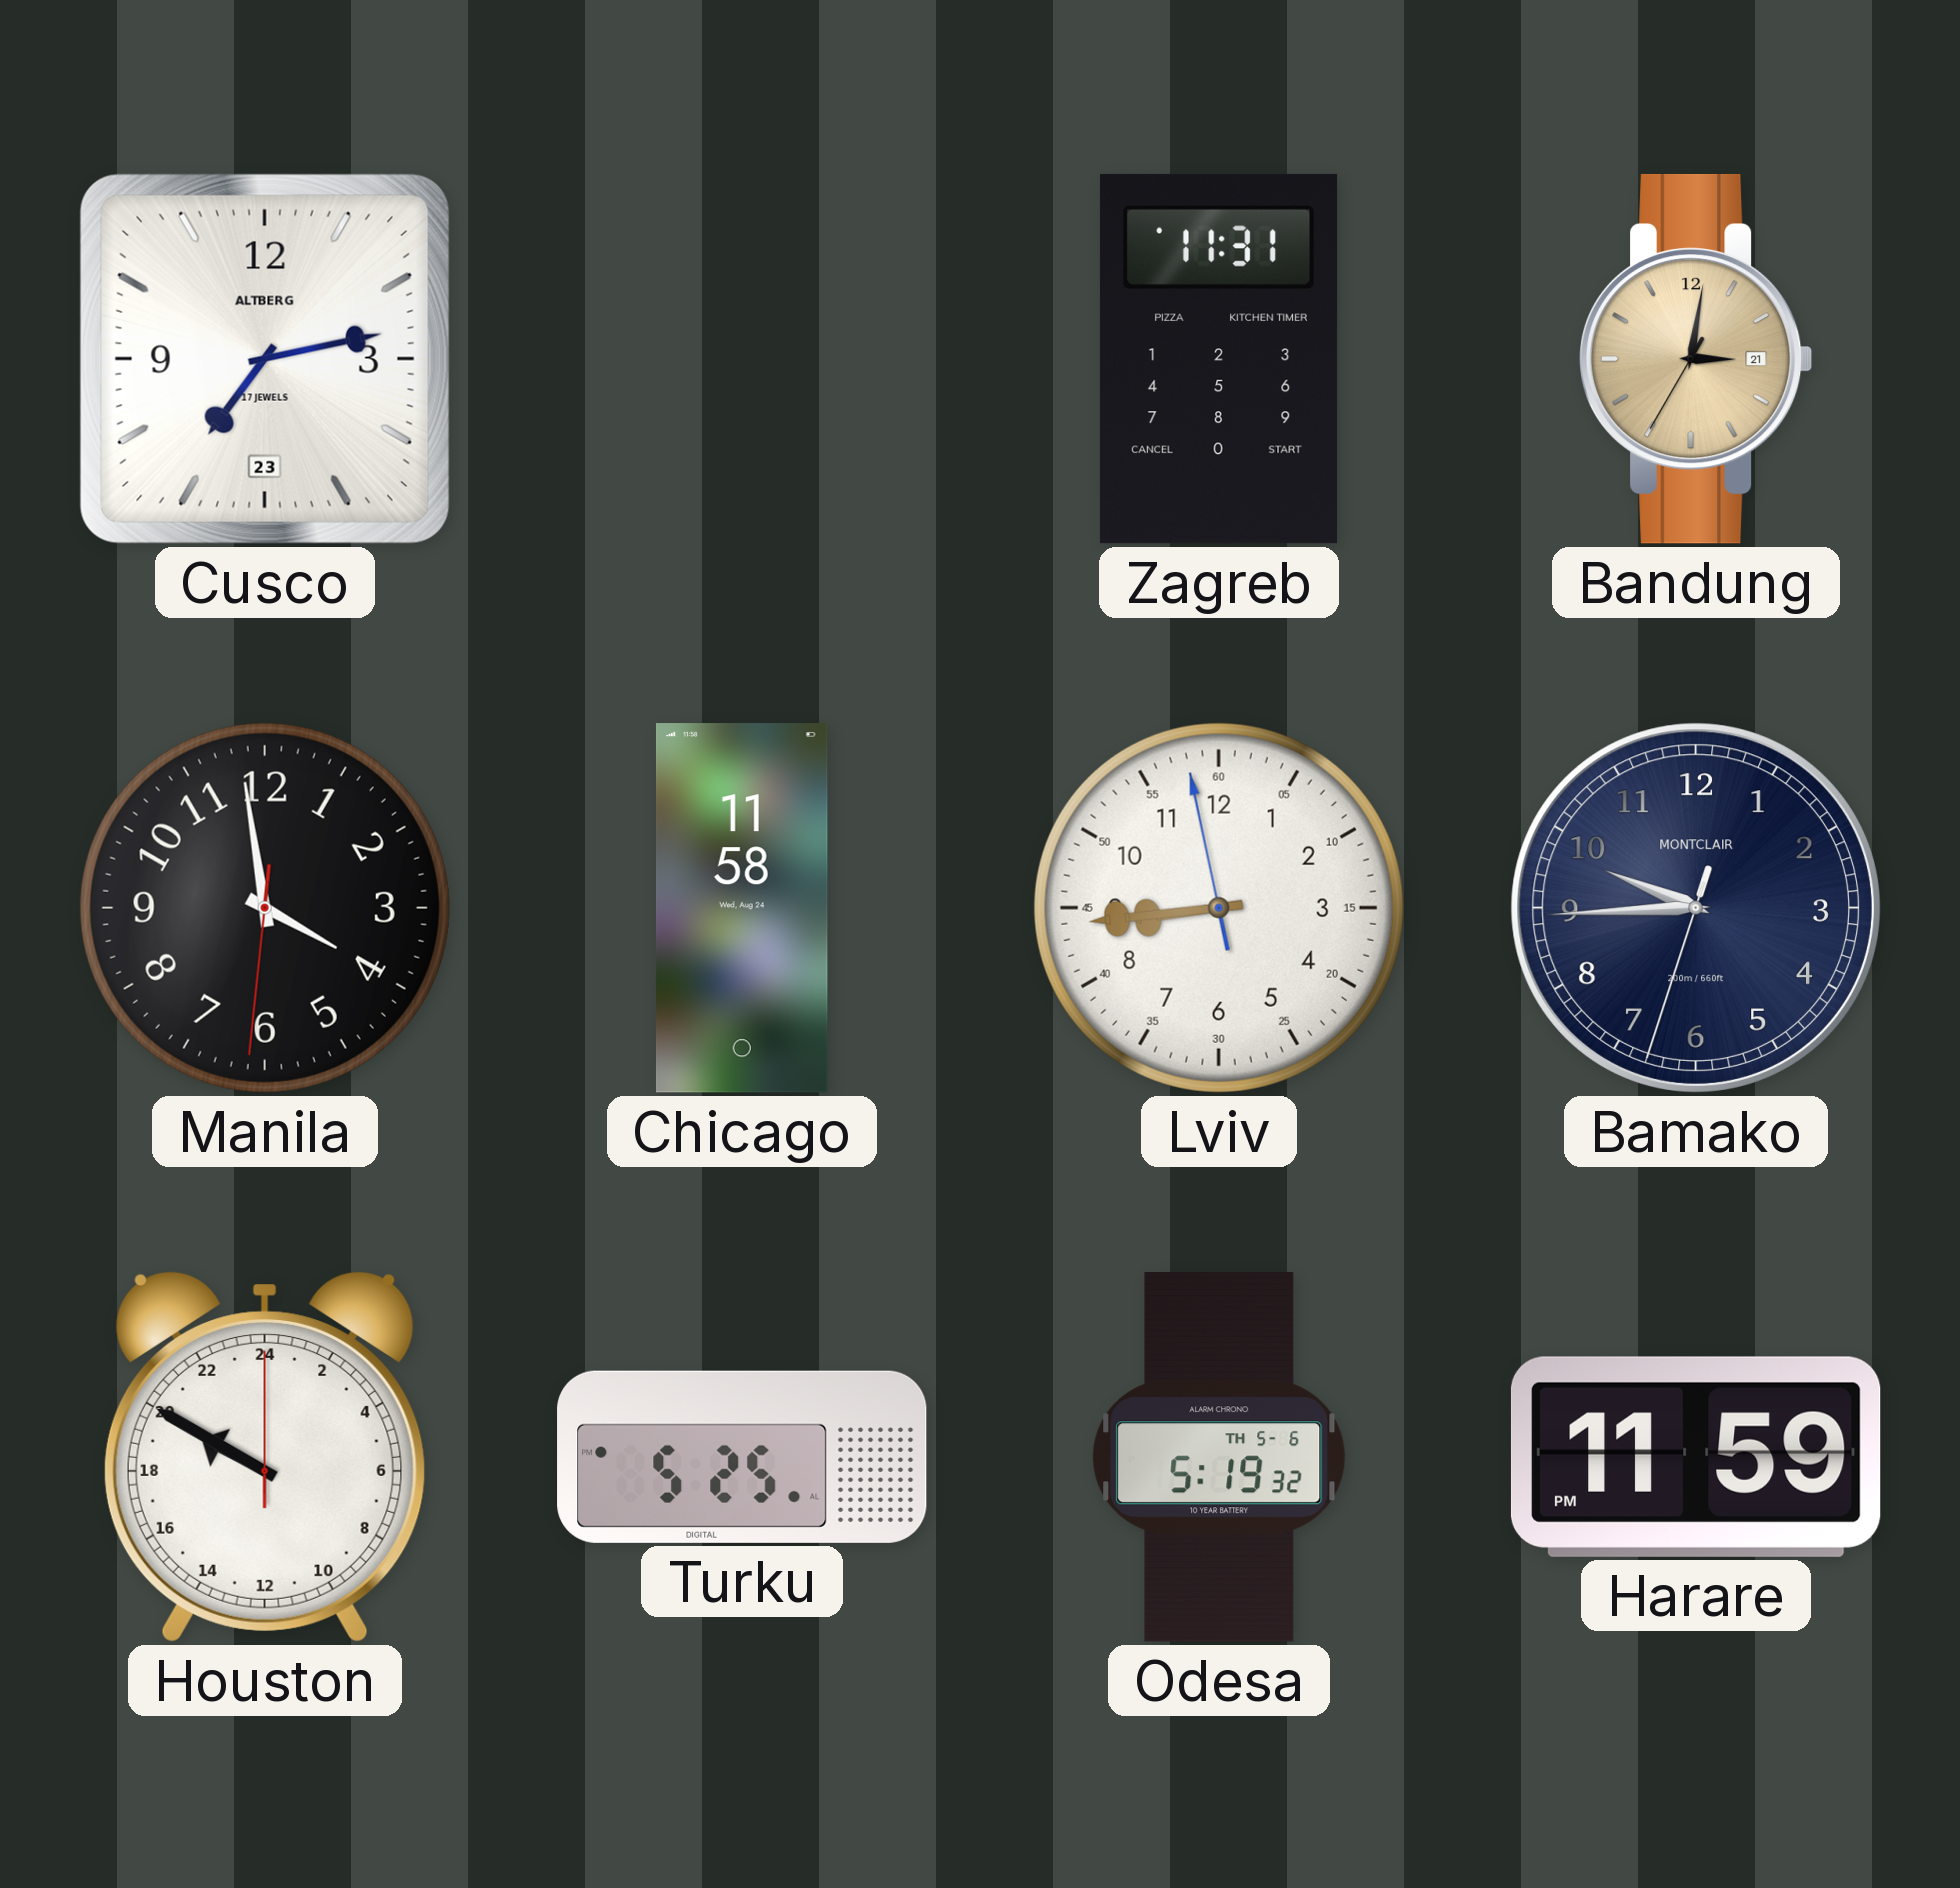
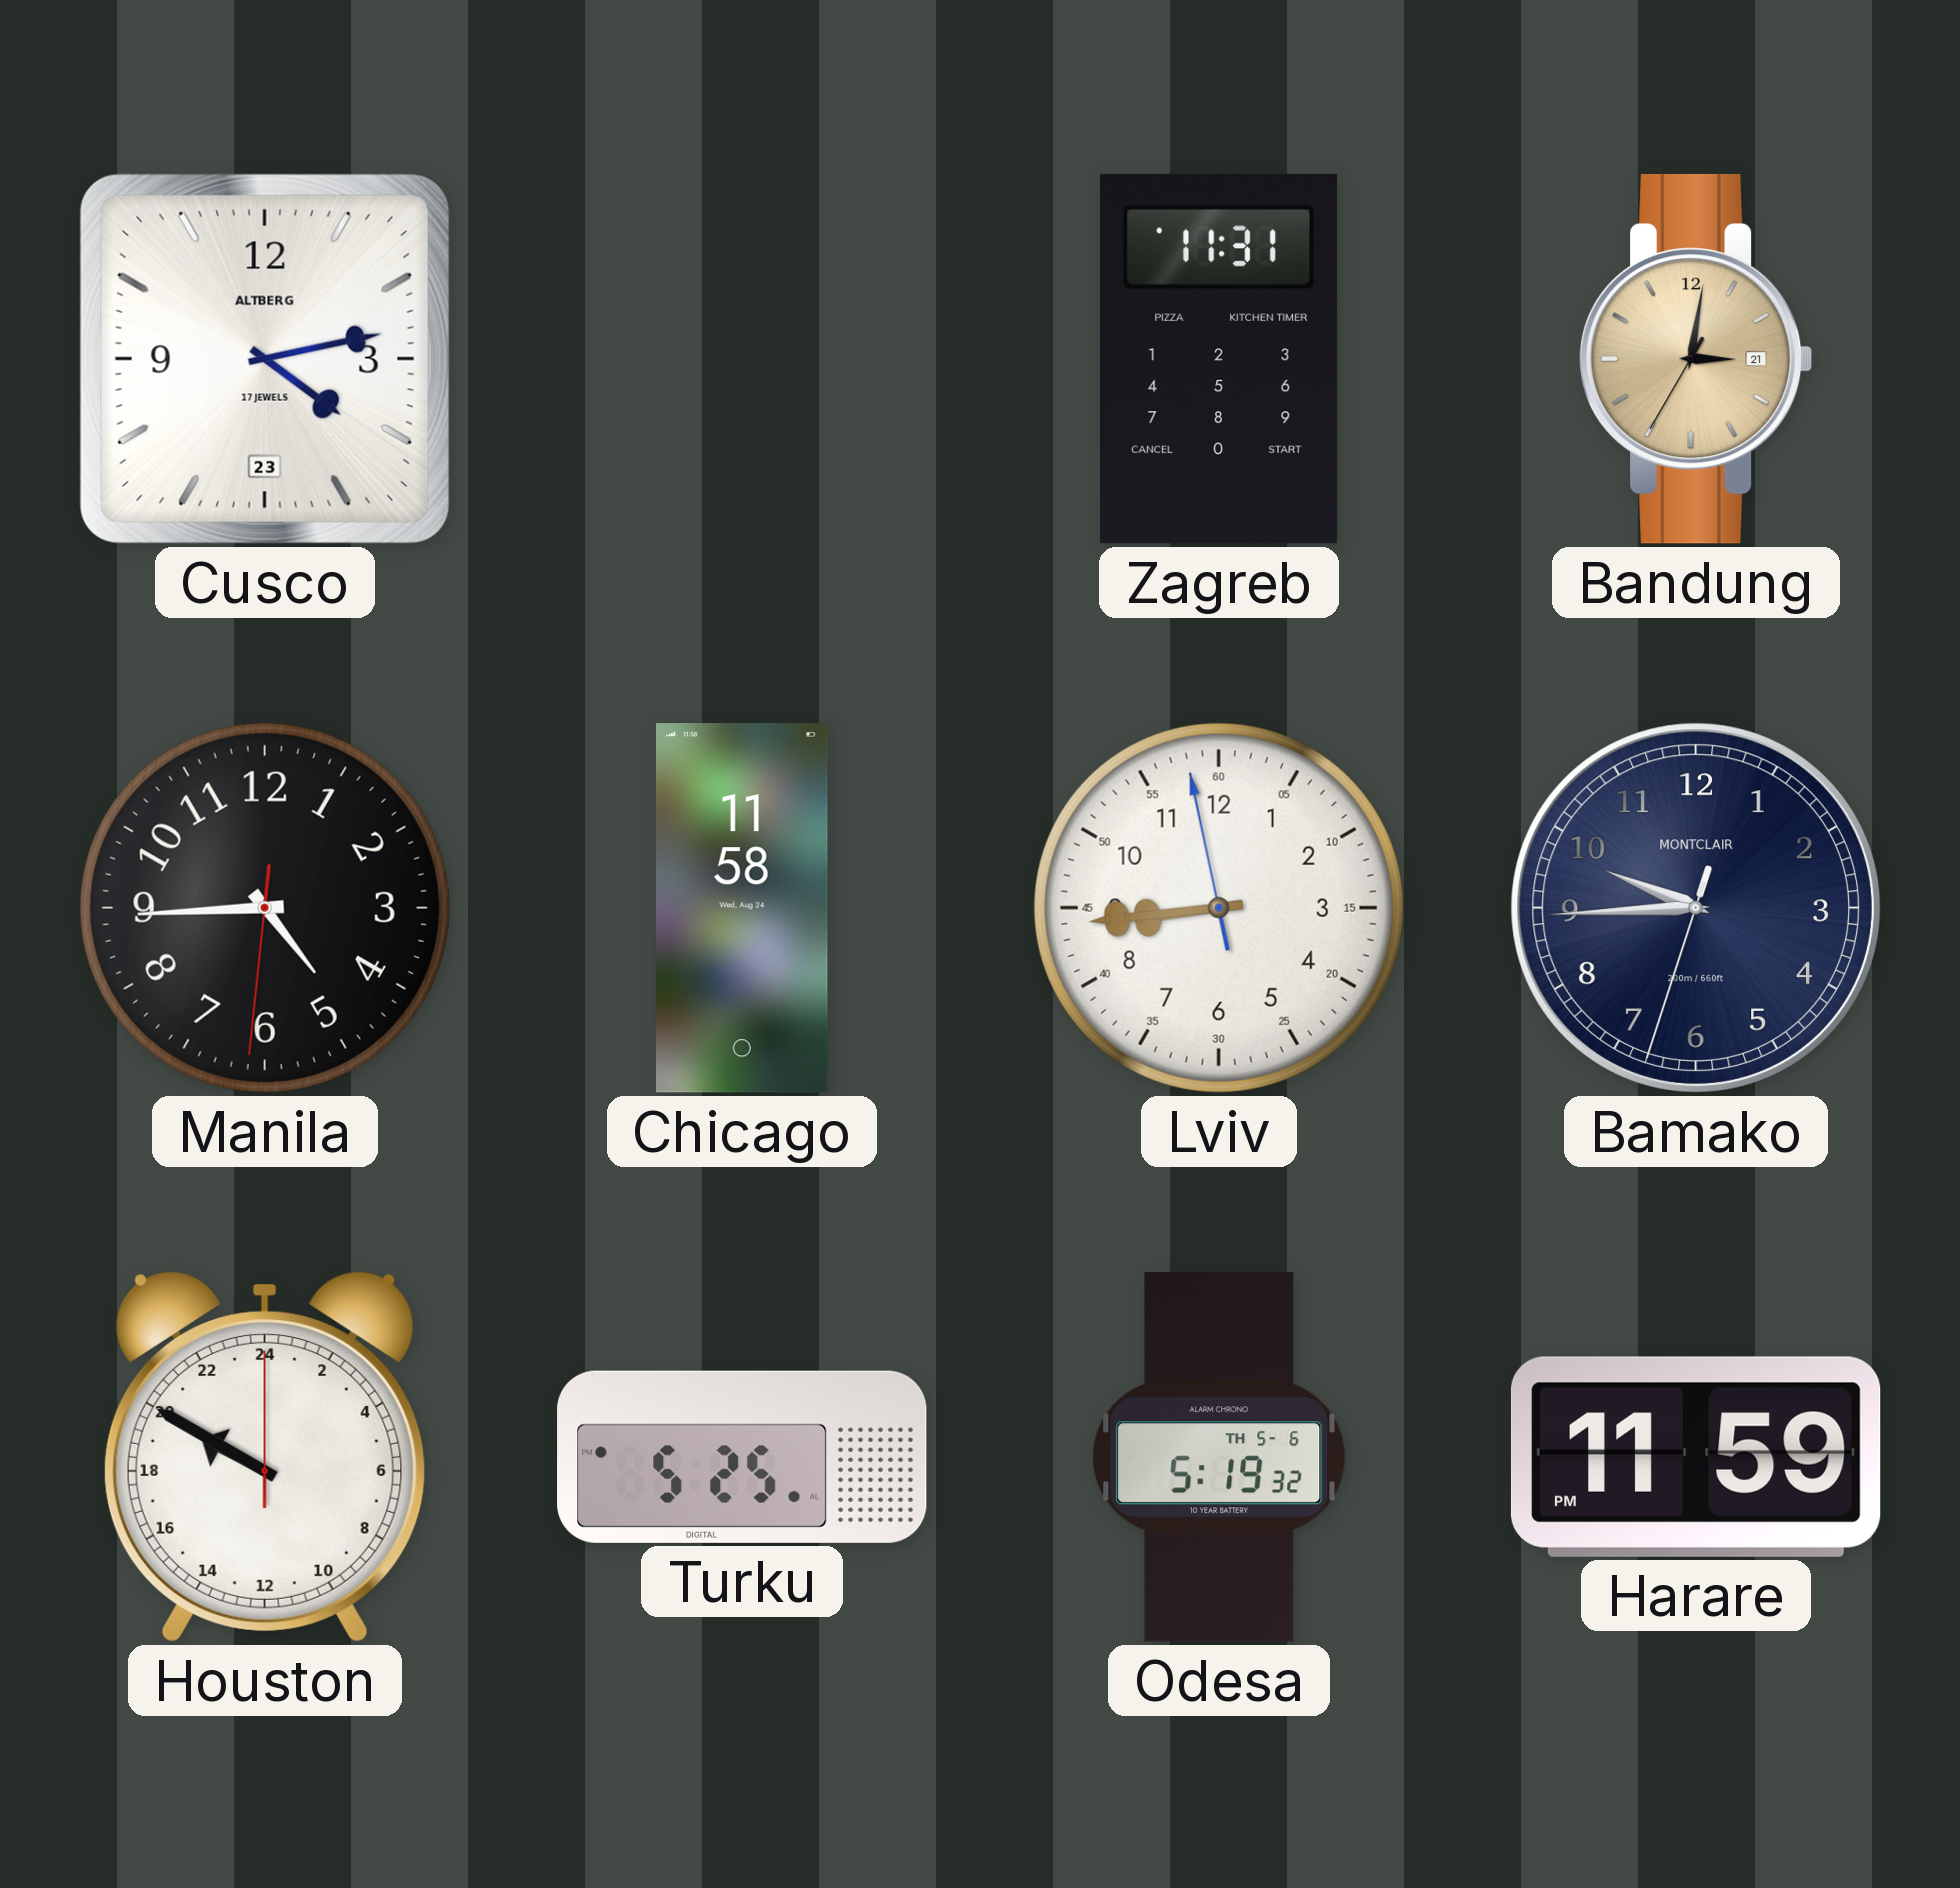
Cusco: 7:13 -> 4:13 (265, 359)
Manila: 3:58 -> 4:44 (265, 908)
